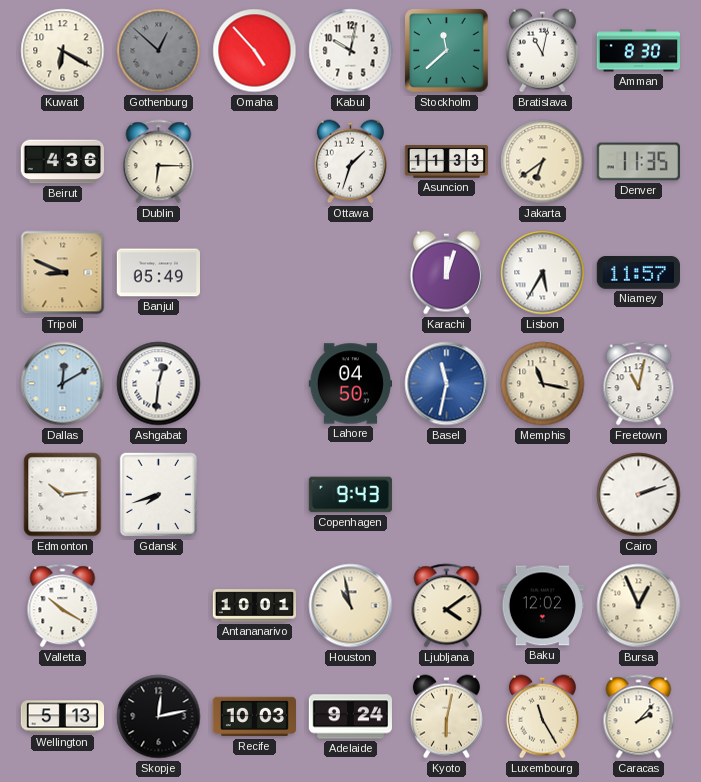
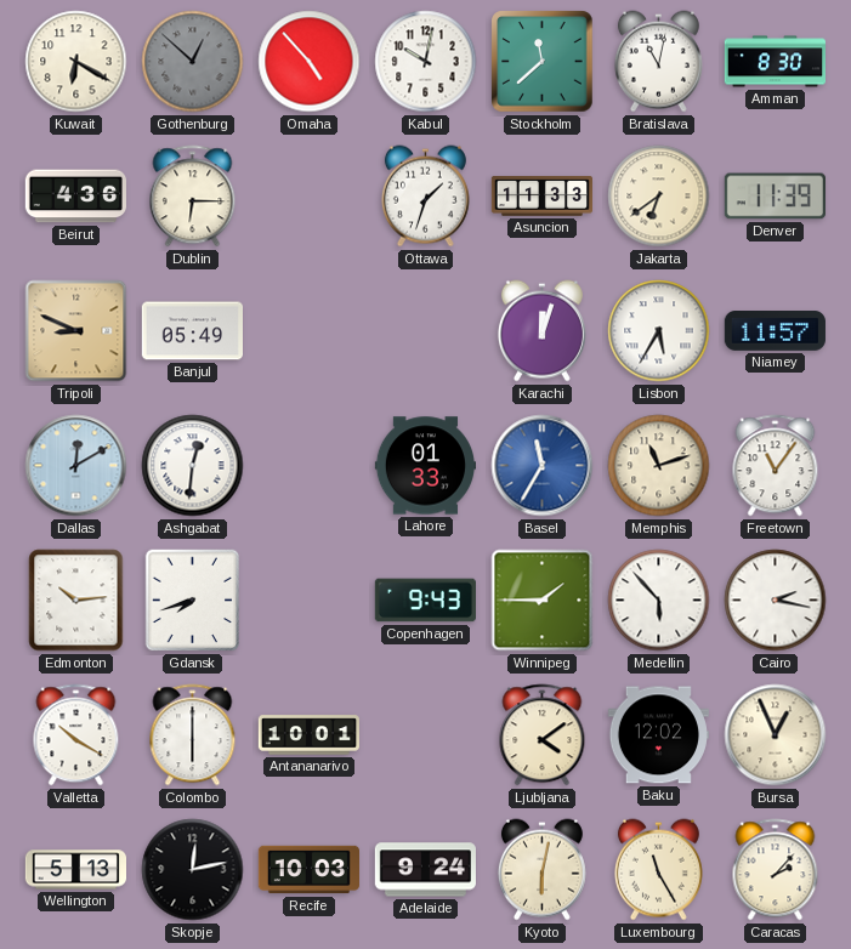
Denver: 11:35 -> 11:39 (775, 197)
Lahore: 04:50 -> 01:33 (425, 466)
Basel: 11:32 -> 11:35 (543, 466)
Memphis: 11:17 -> 11:12 (659, 466)
Freetown: 11:02 -> 11:06 (776, 466)
Winnipeg: none -> 1:45 (543, 601)
Medellin: none -> 5:53 (659, 601)
Cairo: 2:12 -> 2:17 (776, 601)
Colombo: none -> 6:00 (193, 735)
Houston: 10:58 -> none (351, 606)
